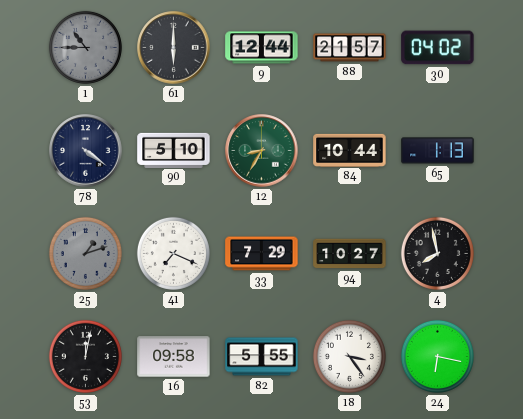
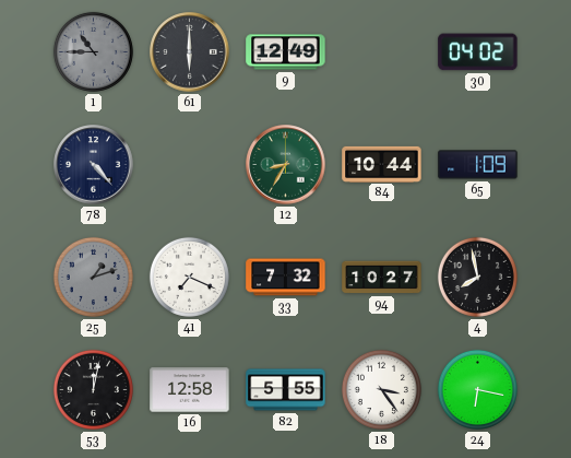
9: 12:44 -> 12:49 (286, 52)
88: 21:57 -> none (350, 48)
78: 4:21 -> 4:23 (94, 165)
90: 5:10 -> none (174, 150)
65: 1:13 -> 1:09 (478, 165)
33: 7:29 -> 7:32 (286, 278)
16: 09:58 -> 12:58 (190, 390)
